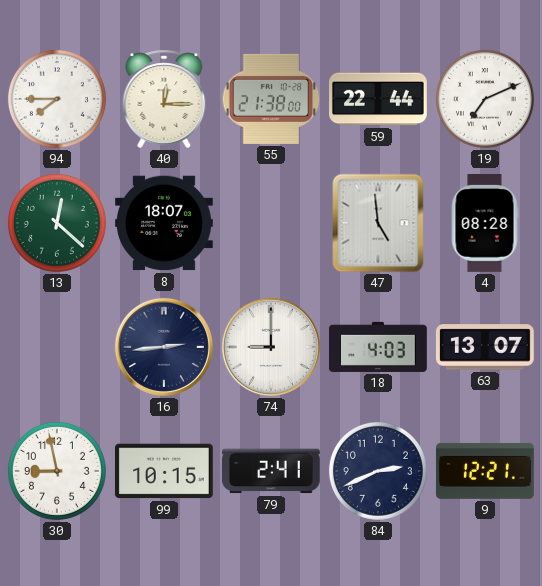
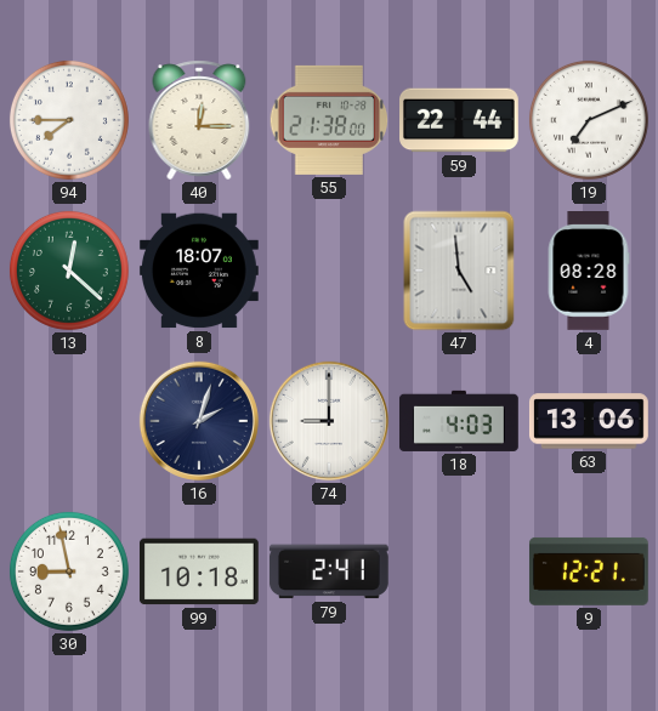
16: 2:44 -> 2:03 (199, 421)
63: 13:07 -> 13:06 (589, 421)
99: 10:15 -> 10:18 (199, 571)
84: 2:41 -> none (378, 471)
